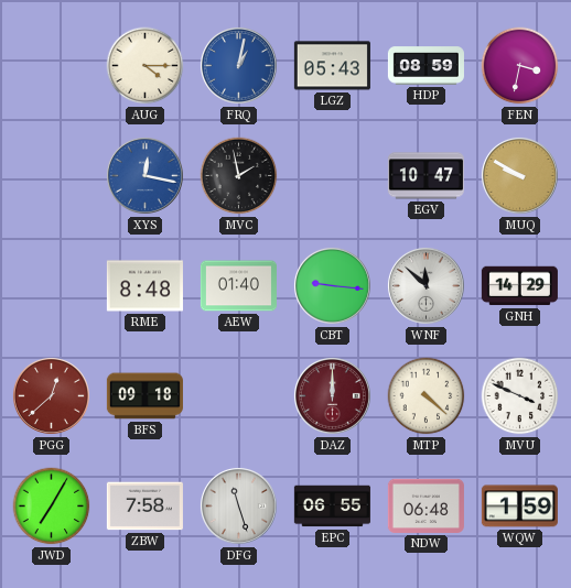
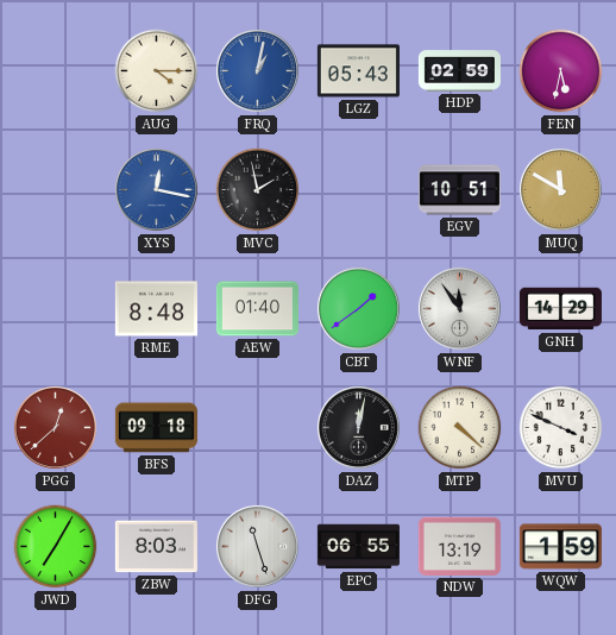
HDP: 08:59 -> 02:59 (459, 71)
FEN: 3:32 -> 5:32 (561, 71)
EGV: 10:47 -> 10:51 (459, 190)
MUQ: 9:50 -> 11:50 (560, 189)
CBT: 9:16 -> 1:39 (358, 308)
WNF: 11:52 -> 11:54 (459, 308)
DAZ: 12:00 -> 12:02 (358, 427)
DAZ dial: burgundy -> black (358, 427)
ZBW: 7:58 -> 8:03 (156, 547)
NDW: 06:48 -> 13:19 (459, 546)
